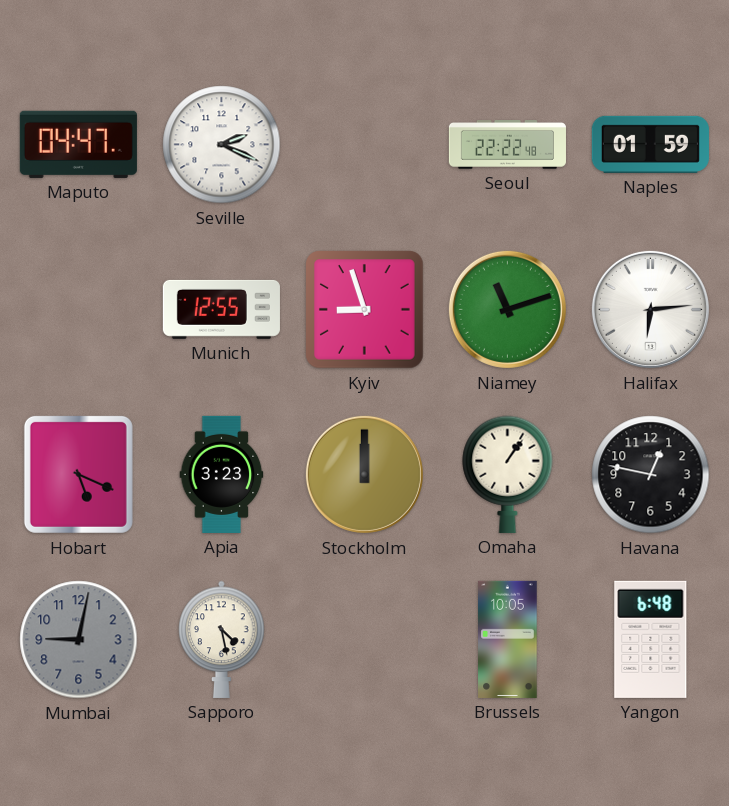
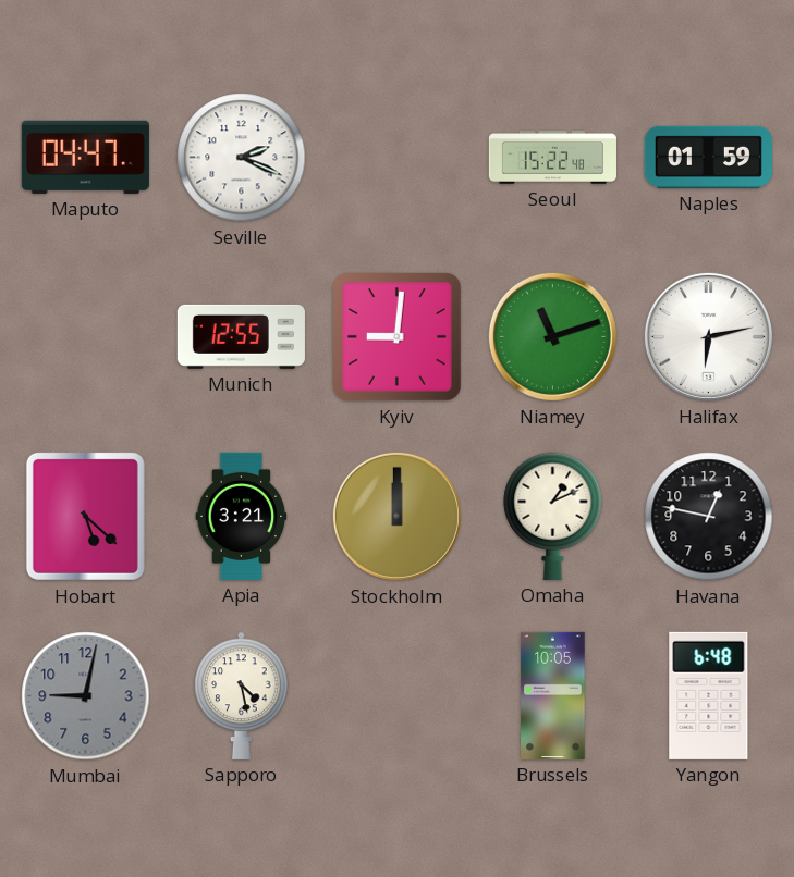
Seoul: 22:22 -> 15:22 (552, 158)
Kyiv: 8:57 -> 9:01 (398, 337)
Halifax: 6:14 -> 6:13 (708, 336)
Hobart: 5:19 -> 5:22 (85, 516)
Apia: 3:23 -> 3:21 (242, 516)
Omaha: 1:06 -> 1:11 (553, 516)
